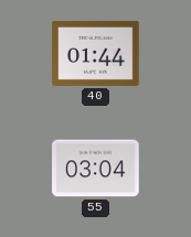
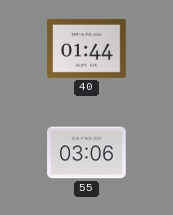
55: 03:04 -> 03:06 (87, 153)
